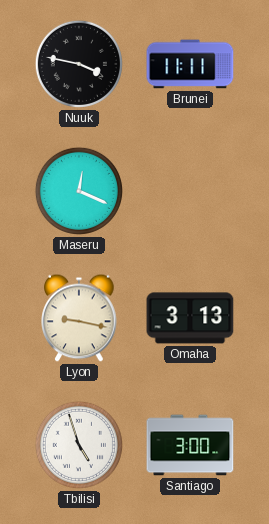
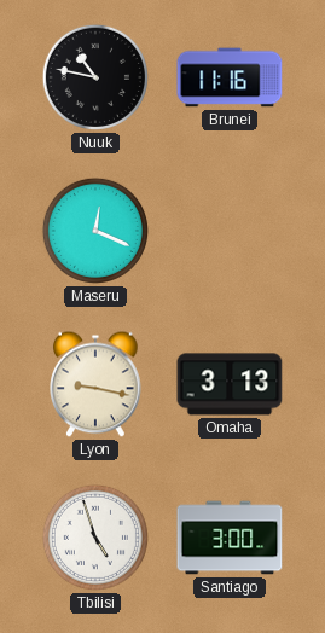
Nuuk: 3:47 -> 10:47 (95, 77)
Brunei: 11:11 -> 11:16 (230, 77)
